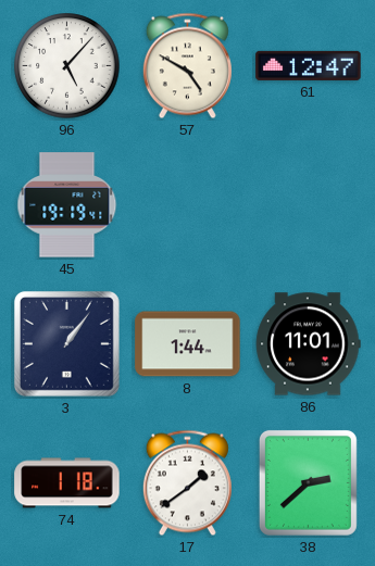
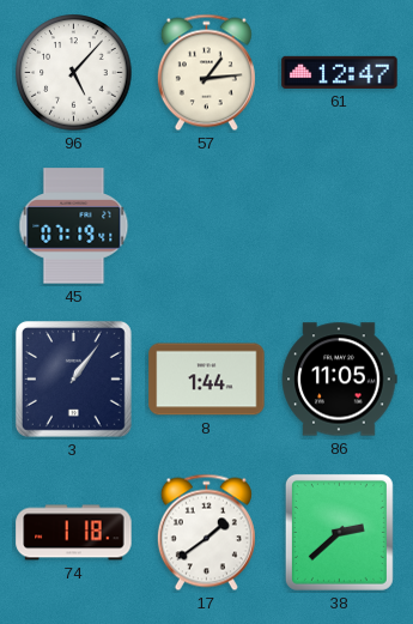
57: 4:50 -> 1:14 (206, 73)
45: 19:19 -> 07:19 (74, 226)
86: 11:01 -> 11:05 (339, 380)
